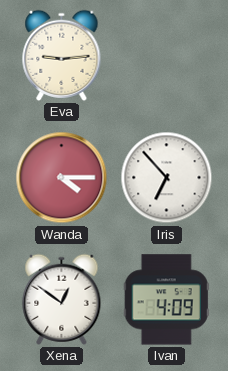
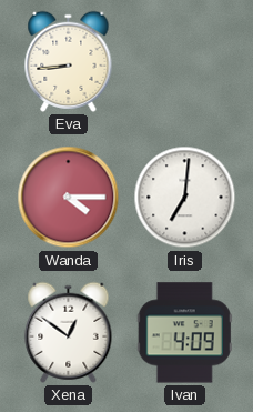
Eva: 9:14 -> 8:44 (69, 61)
Iris: 6:53 -> 7:01 (185, 198)
